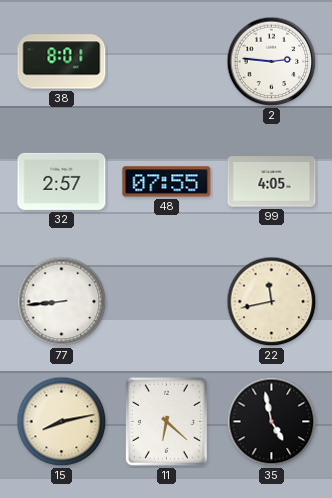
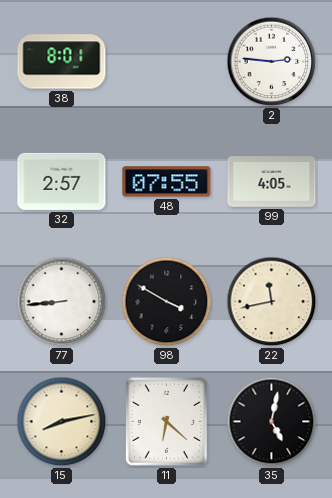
98: none -> 3:50 (167, 302)
35: 4:58 -> 5:02 (272, 422)
